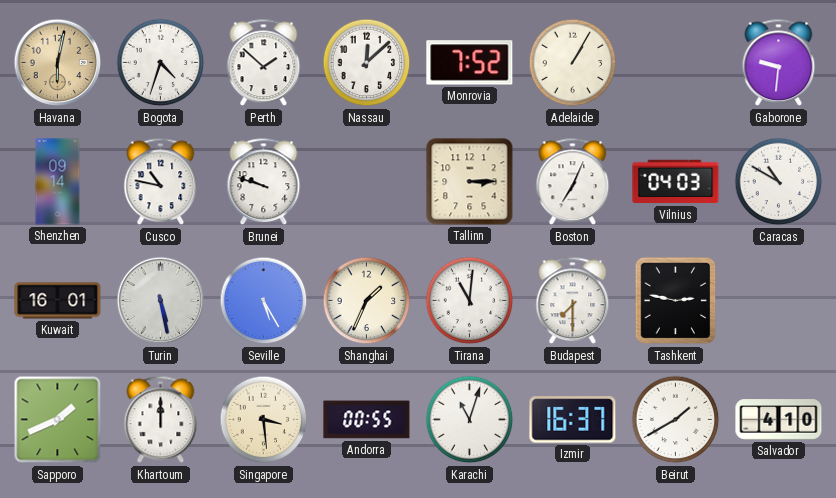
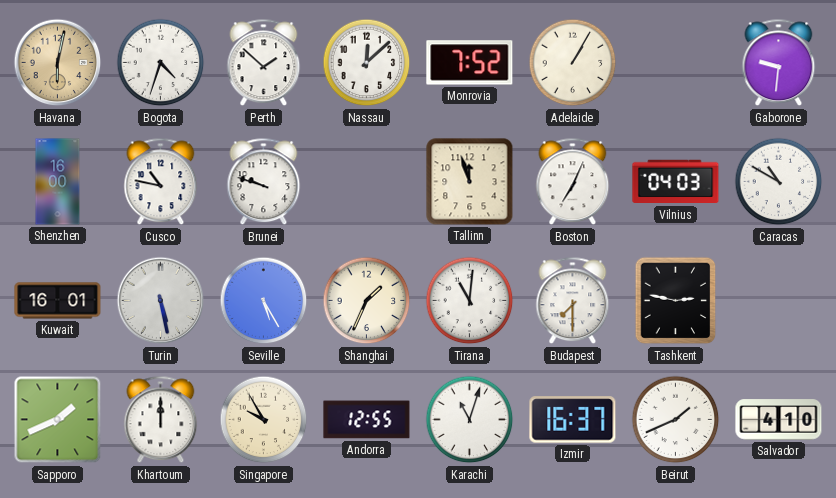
Shenzhen: 09:14 -> 16:00 (58, 182)
Tallinn: 3:15 -> 11:57 (470, 182)
Singapore: 3:29 -> 9:55 (264, 420)
Andorra: 00:55 -> 12:55 (367, 420)
Beirut: 1:40 -> 1:41 (676, 420)
